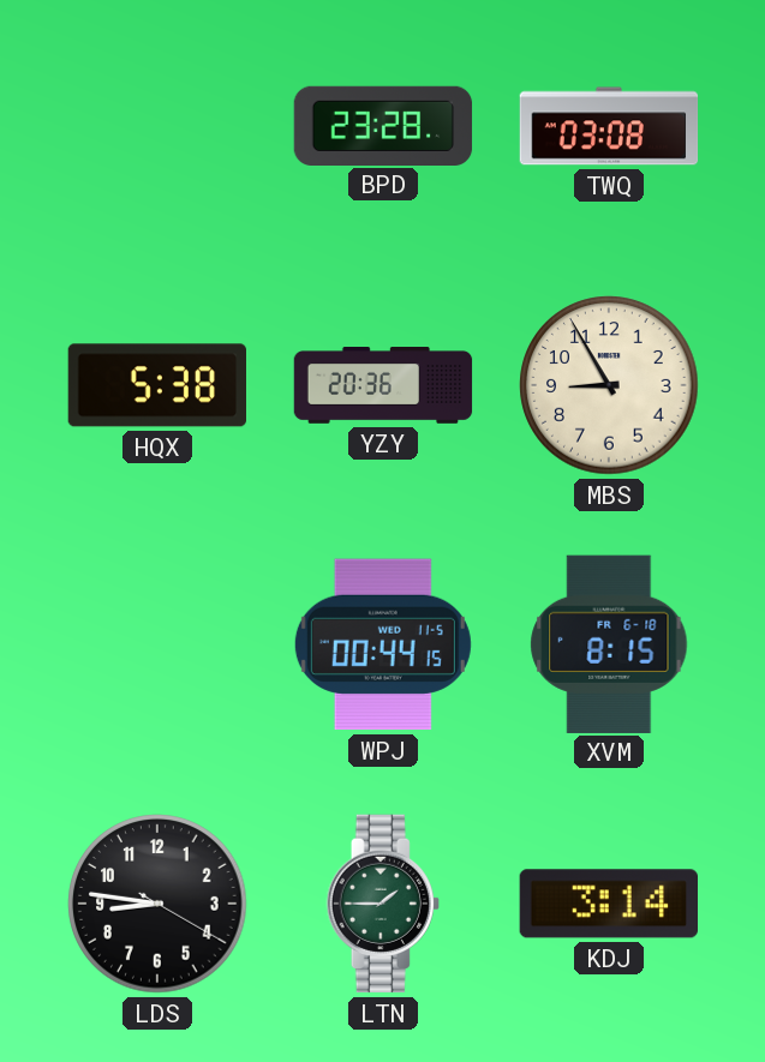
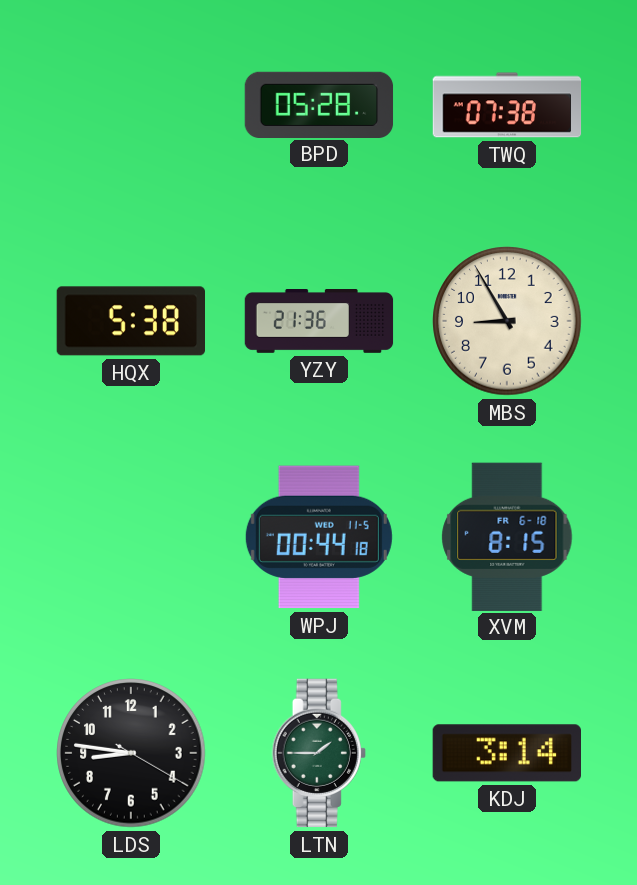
BPD: 23:28 -> 05:28 (319, 104)
TWQ: 03:08 -> 07:38 (507, 105)
YZY: 20:36 -> 21:36 (319, 322)
WPJ: 00:44:15 -> 00:44:18 (319, 537)
